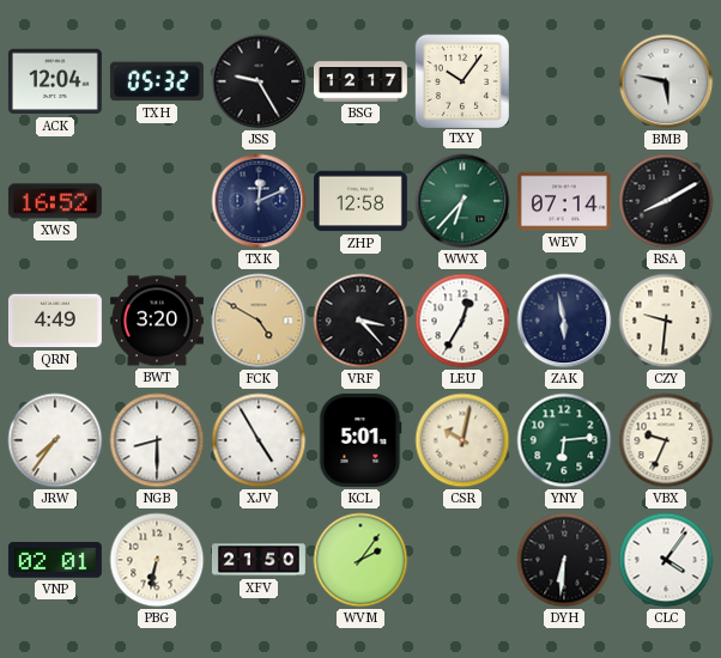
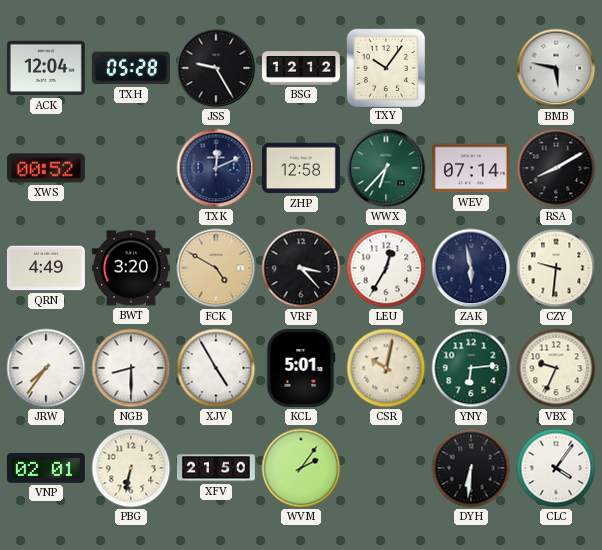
TXH: 05:32 -> 05:28 (131, 68)
BSG: 12:17 -> 12:12 (301, 68)
XWS: 16:52 -> 00:52 (46, 168)
